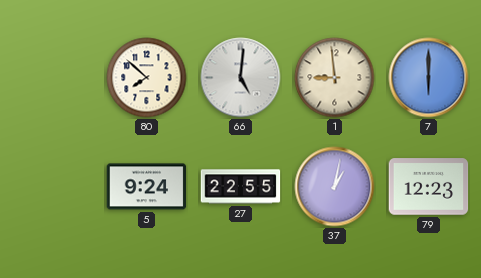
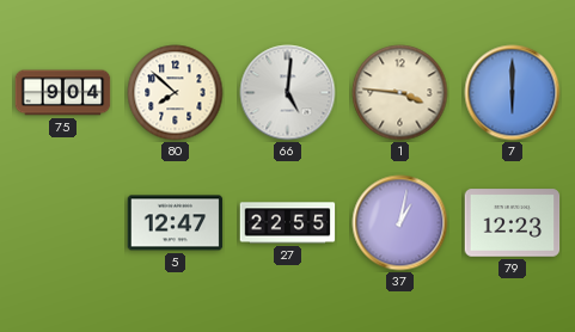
75: none -> 9:04 (63, 93)
1: 8:59 -> 3:46 (400, 93)
5: 9:24 -> 12:47 (176, 223)
